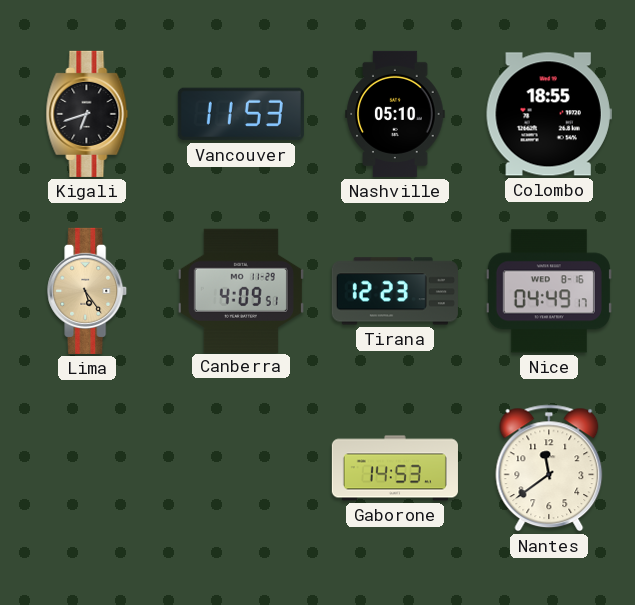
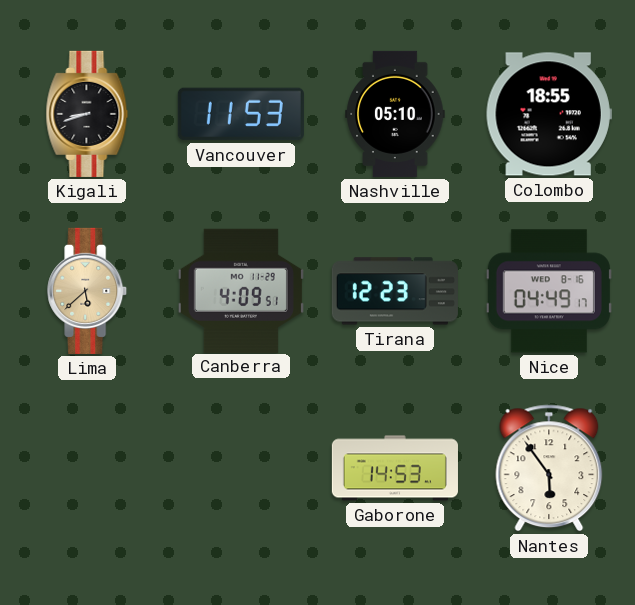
Kigali: 6:42 -> 8:42 (87, 114)
Lima: 5:24 -> 5:38 (88, 291)
Nantes: 11:39 -> 5:54 (549, 468)
